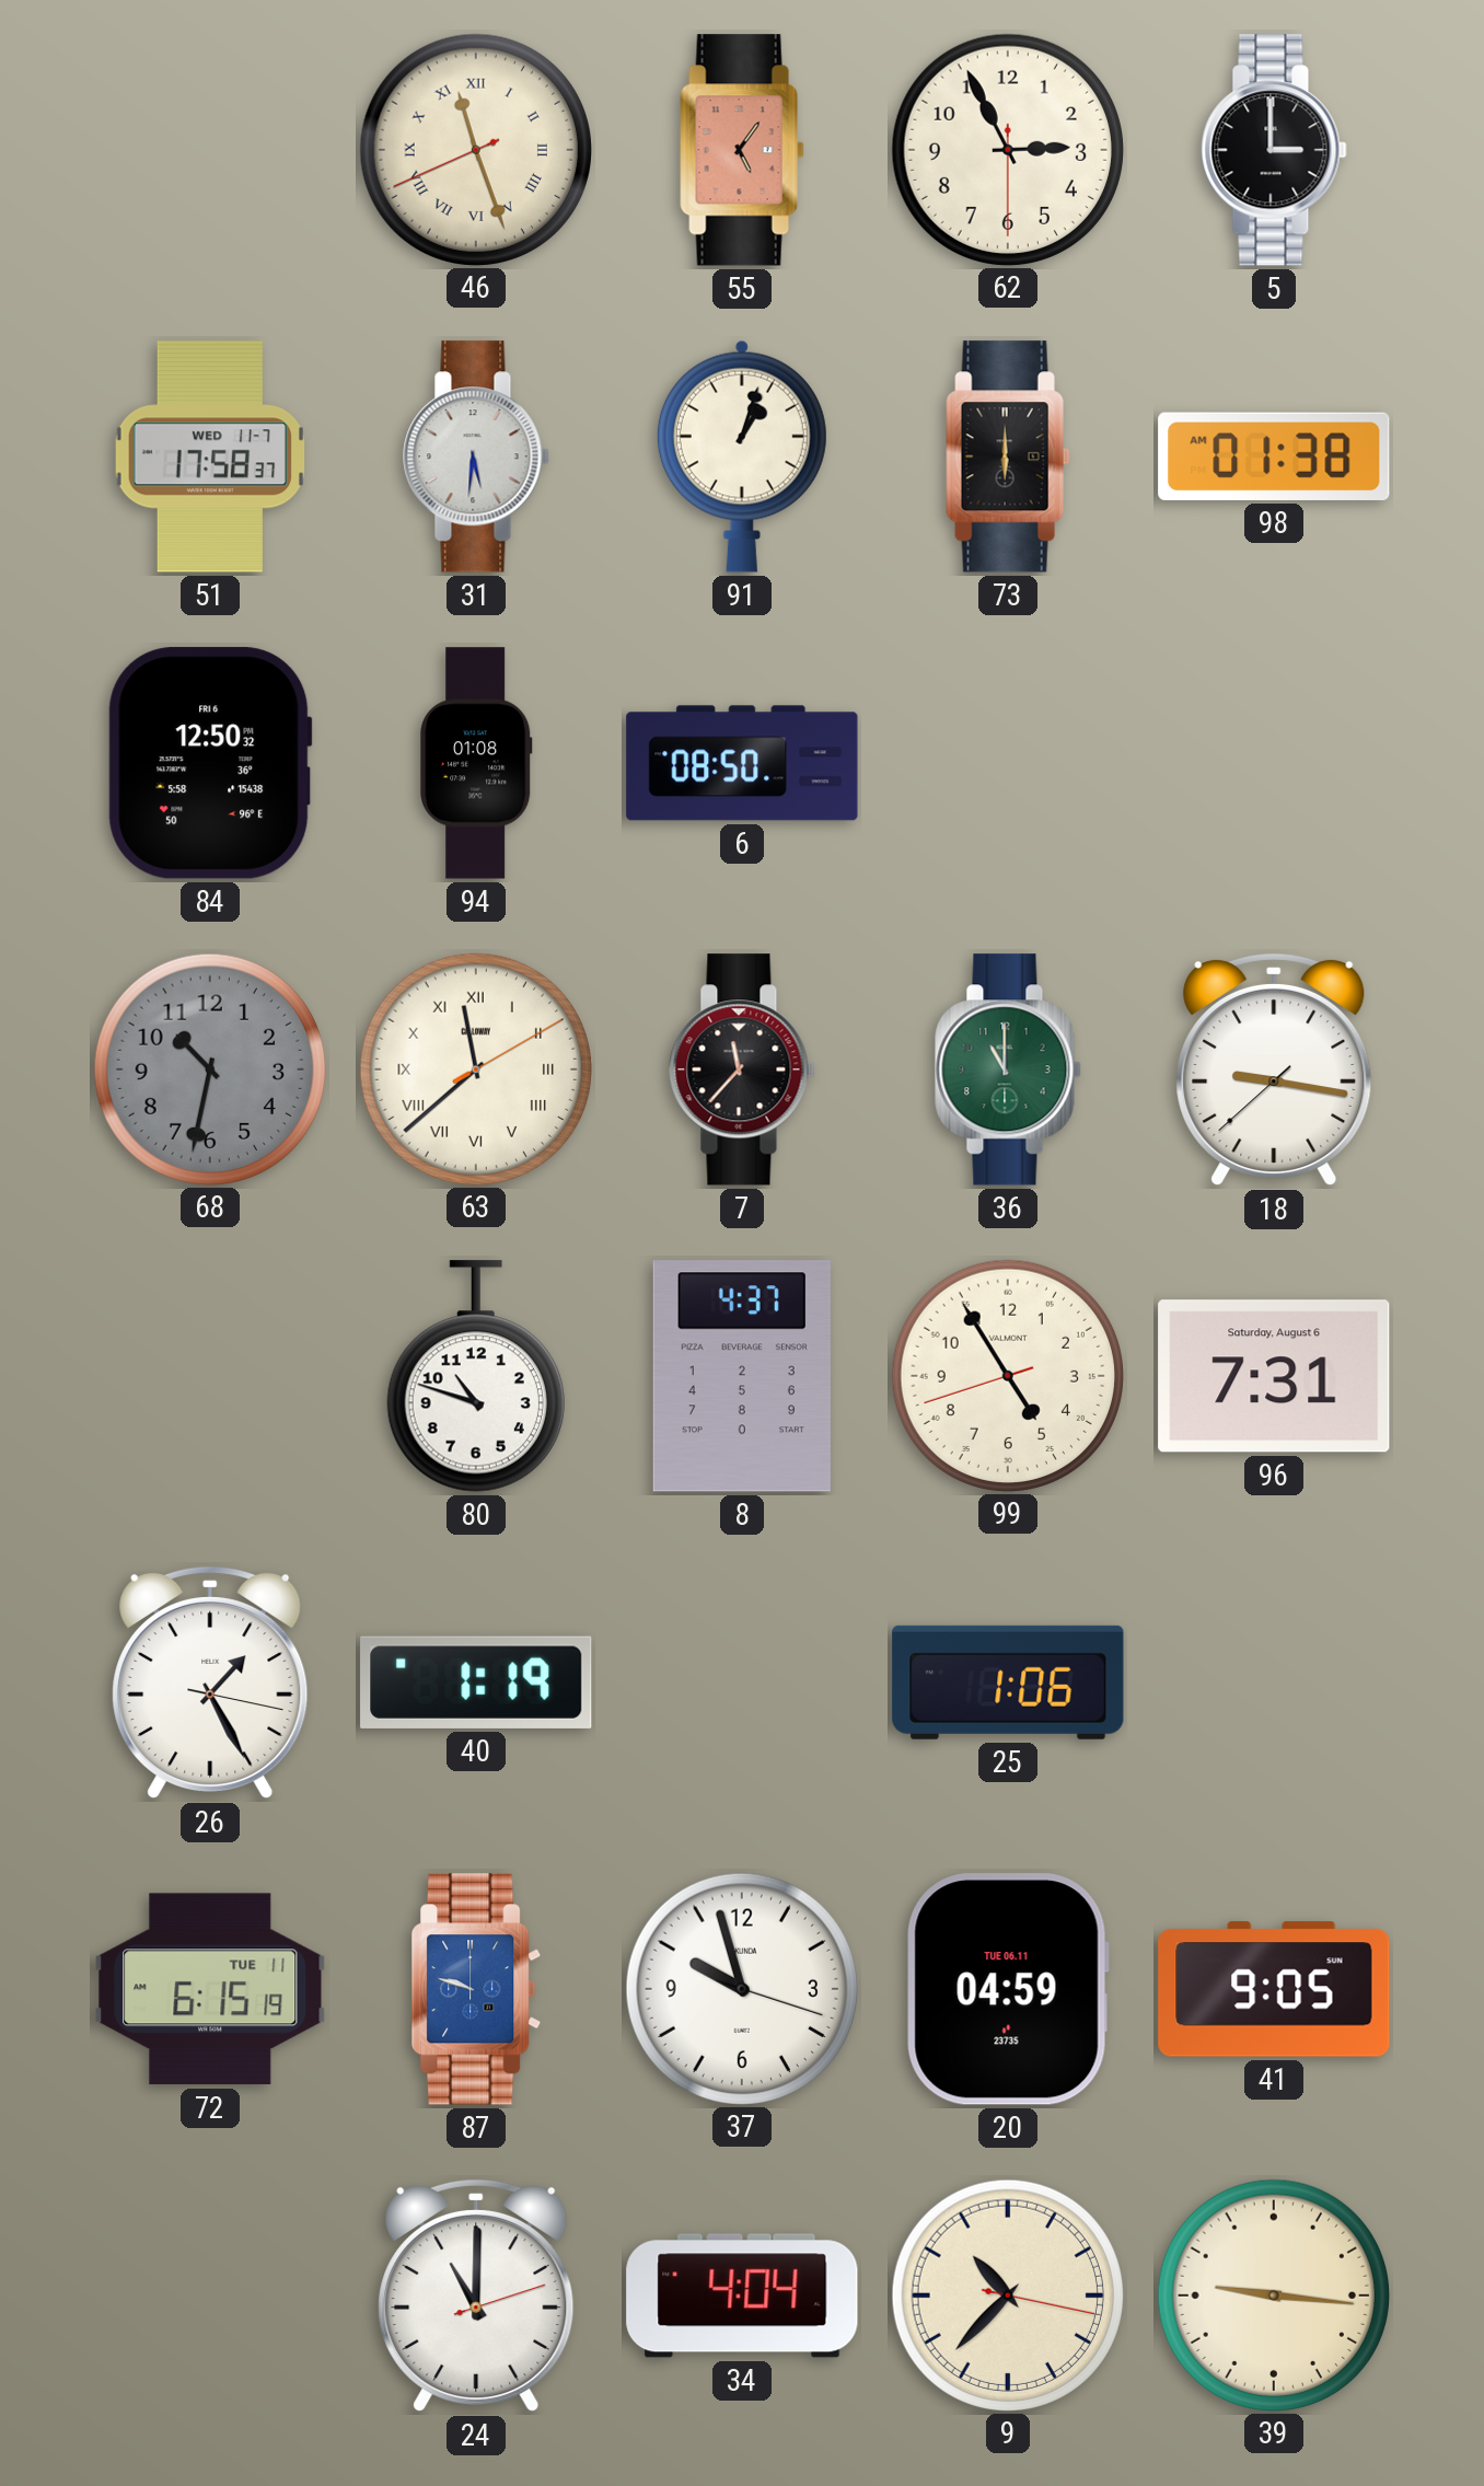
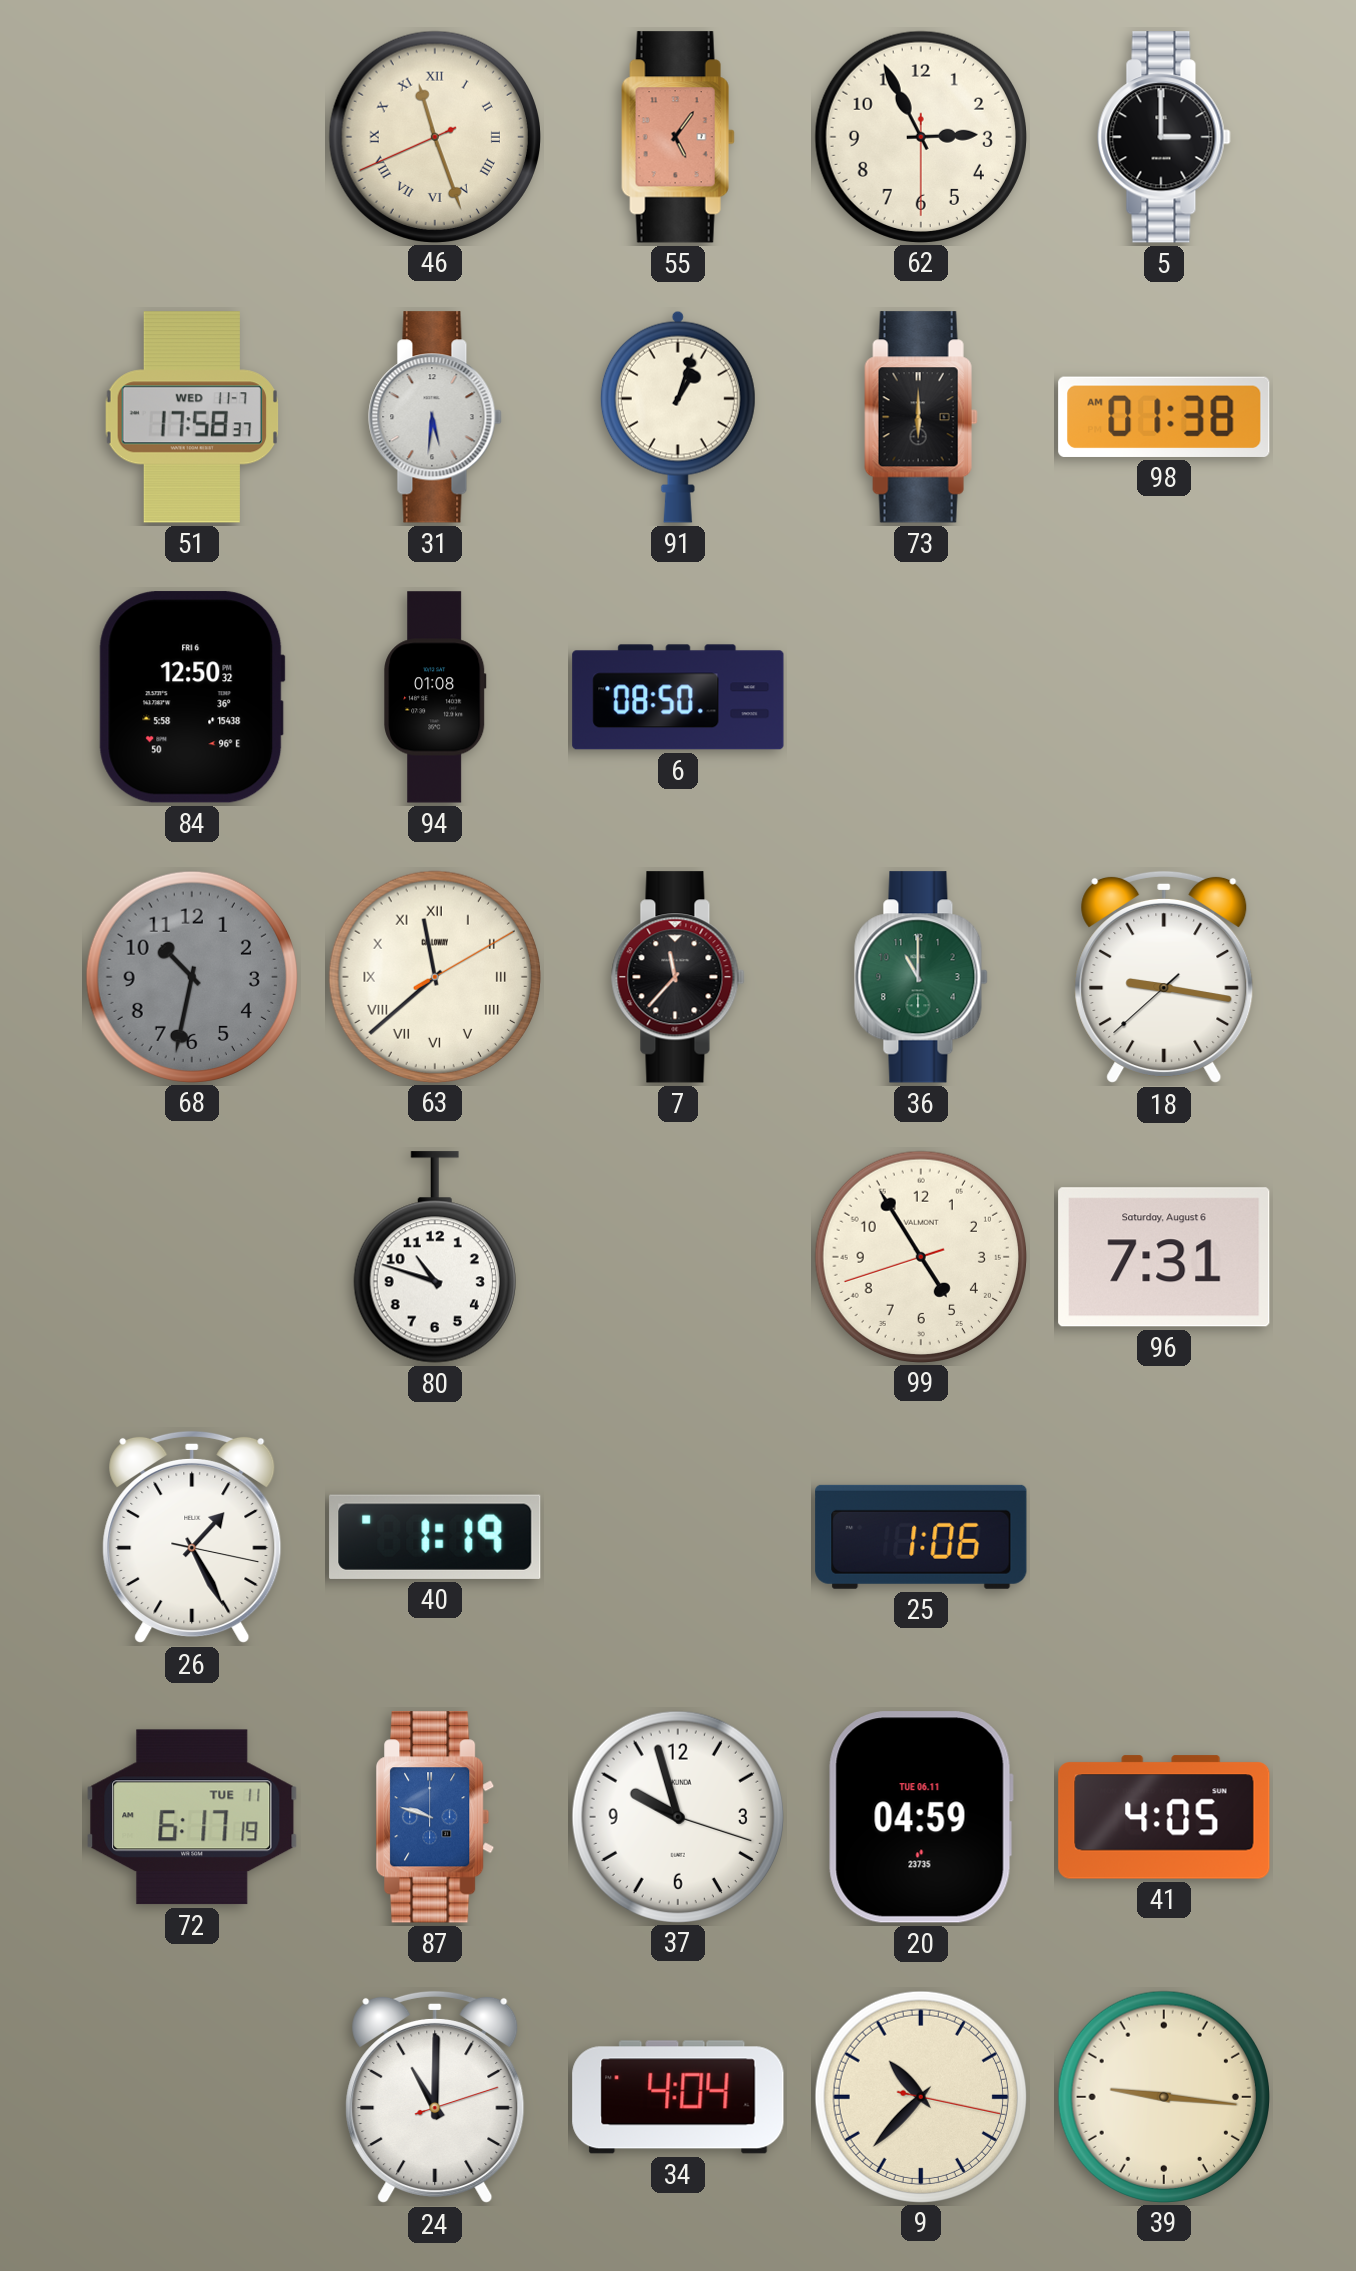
8: 4:37 -> none (742, 1376)
72: 6:15 -> 6:17 (192, 1817)
41: 9:05 -> 4:05 (1164, 1817)
